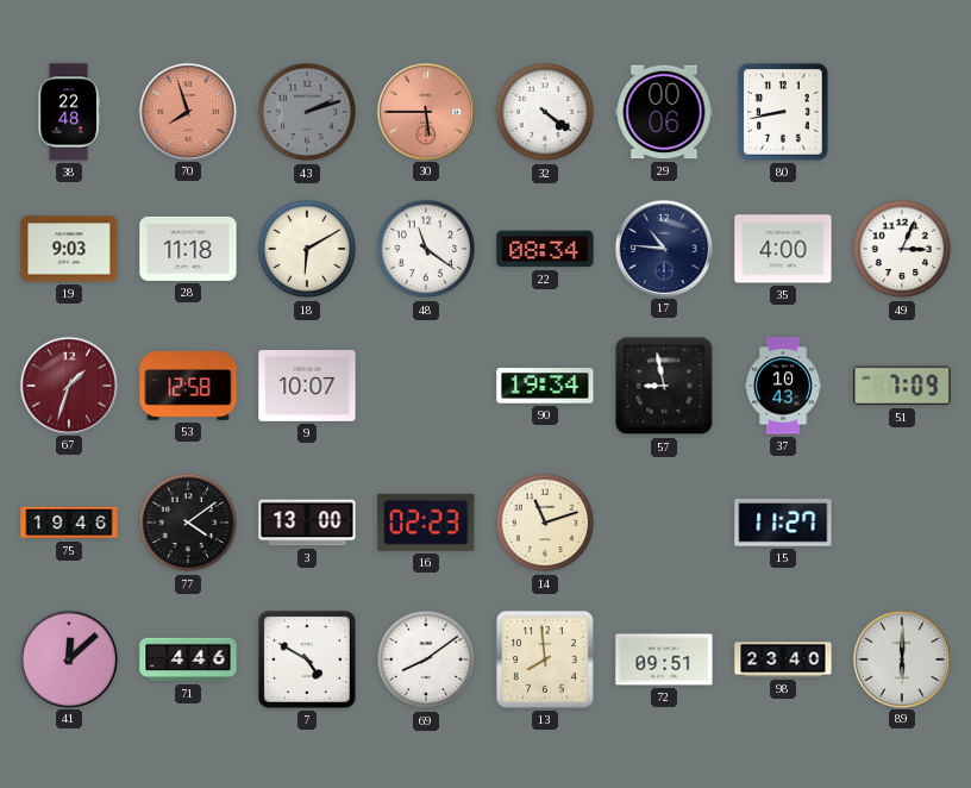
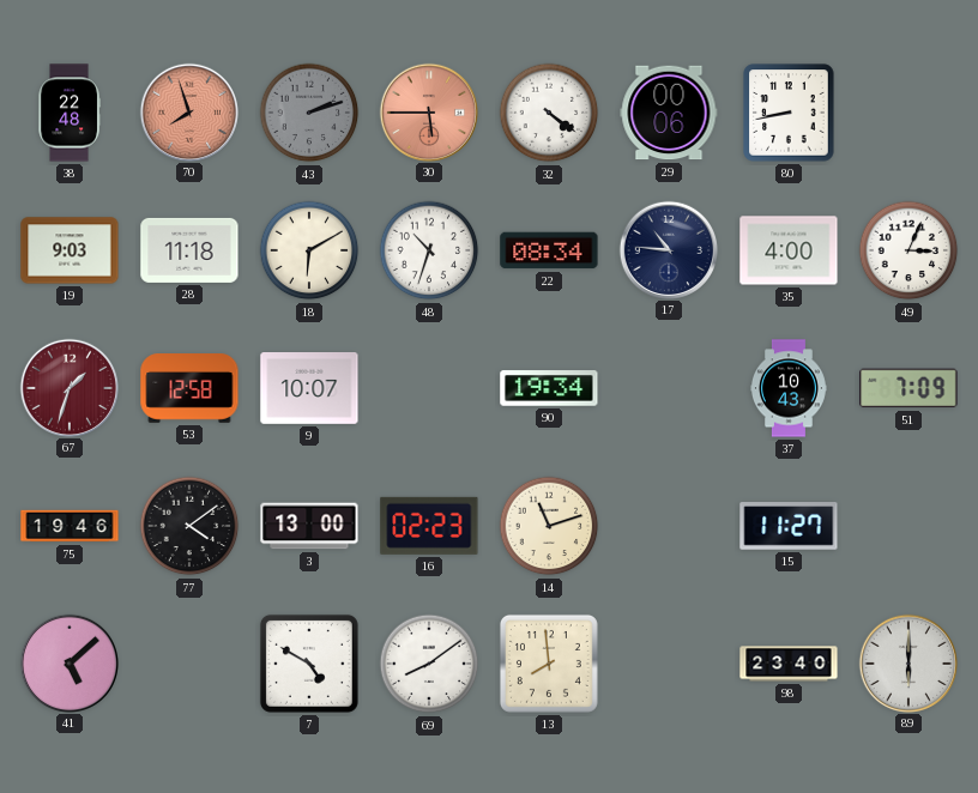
48: 11:21 -> 10:33 (429, 250)
57: 8:58 -> none (664, 386)
41: 12:08 -> 5:08 (68, 662)
71: 4:46 -> none (188, 659)
72: 09:51 -> none (664, 659)
